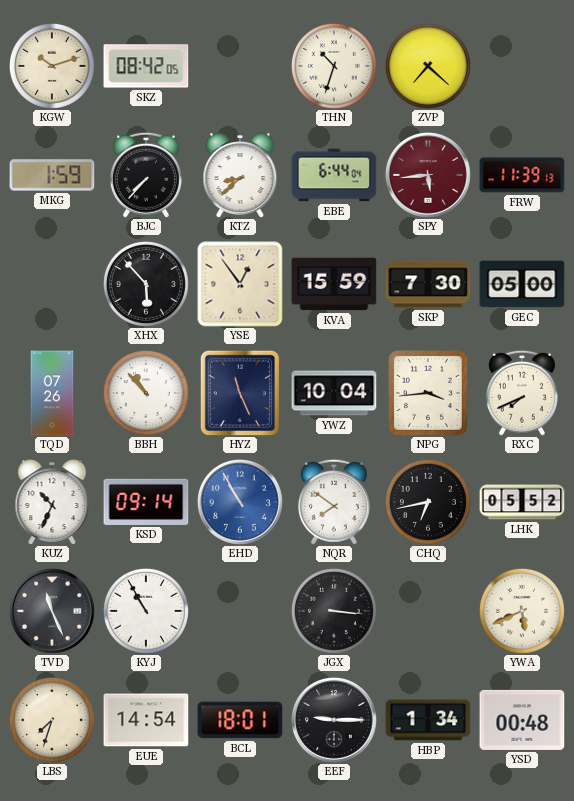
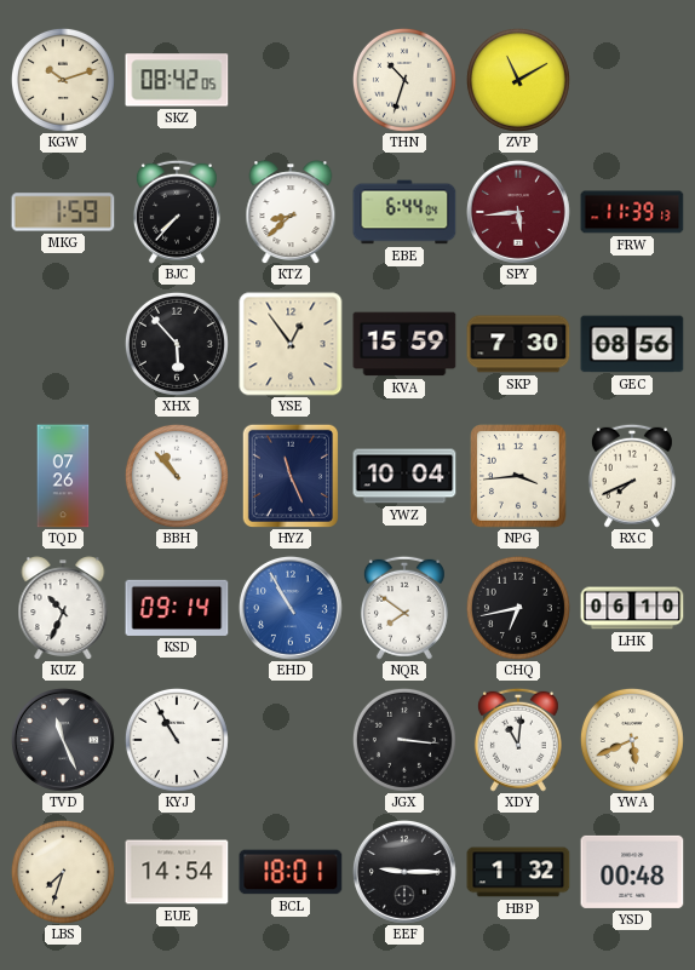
ZVP: 7:22 -> 11:10 (518, 80)
GEC: 05:00 -> 08:56 (632, 344)
LHK: 05:52 -> 06:10 (632, 608)
XDY: none -> 11:01 (518, 740)
HBP: 1:34 -> 1:32 (518, 872)
